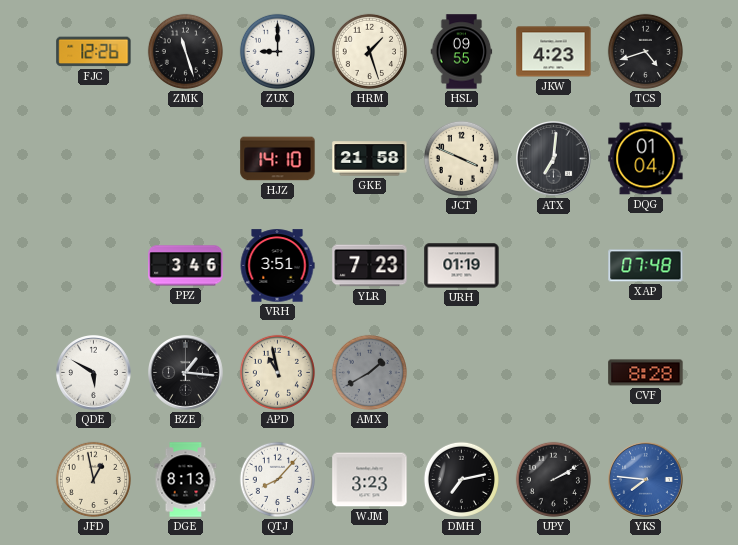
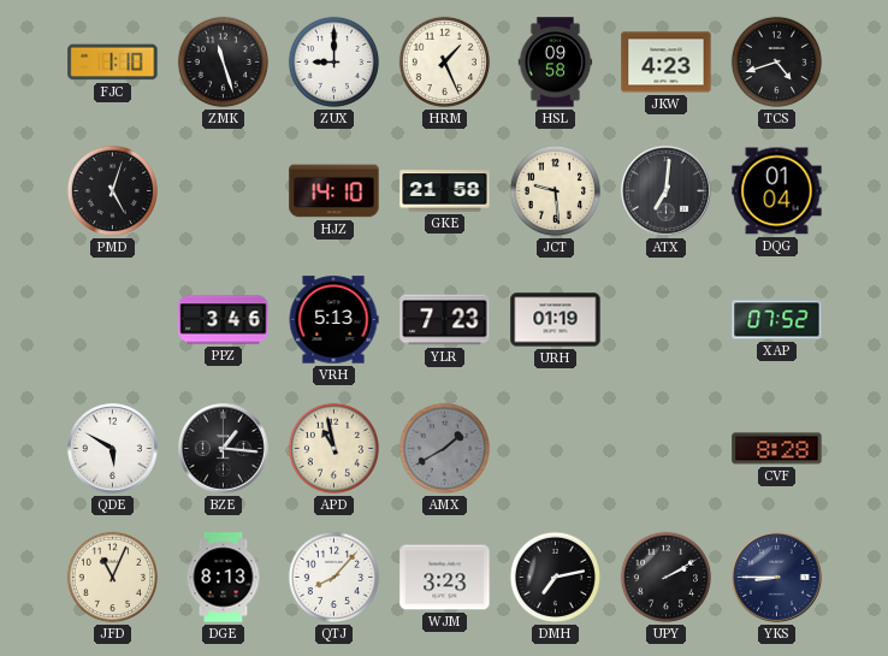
FJC: 12:26 -> 1:10 (113, 63)
HRM: 1:27 -> 1:26 (444, 61)
HSL: 09:55 -> 09:58 (556, 63)
PMD: none -> 5:03 (112, 190)
JCT: 3:49 -> 9:29 (555, 190)
VRH: 3:51 -> 5:13 (333, 320)
XAP: 07:48 -> 07:52 (777, 320)
JFD: 12:58 -> 11:04 (112, 577)
YKS: 7:46 -> 8:45 (777, 578)
YKS dial: blue -> navy (777, 578)
